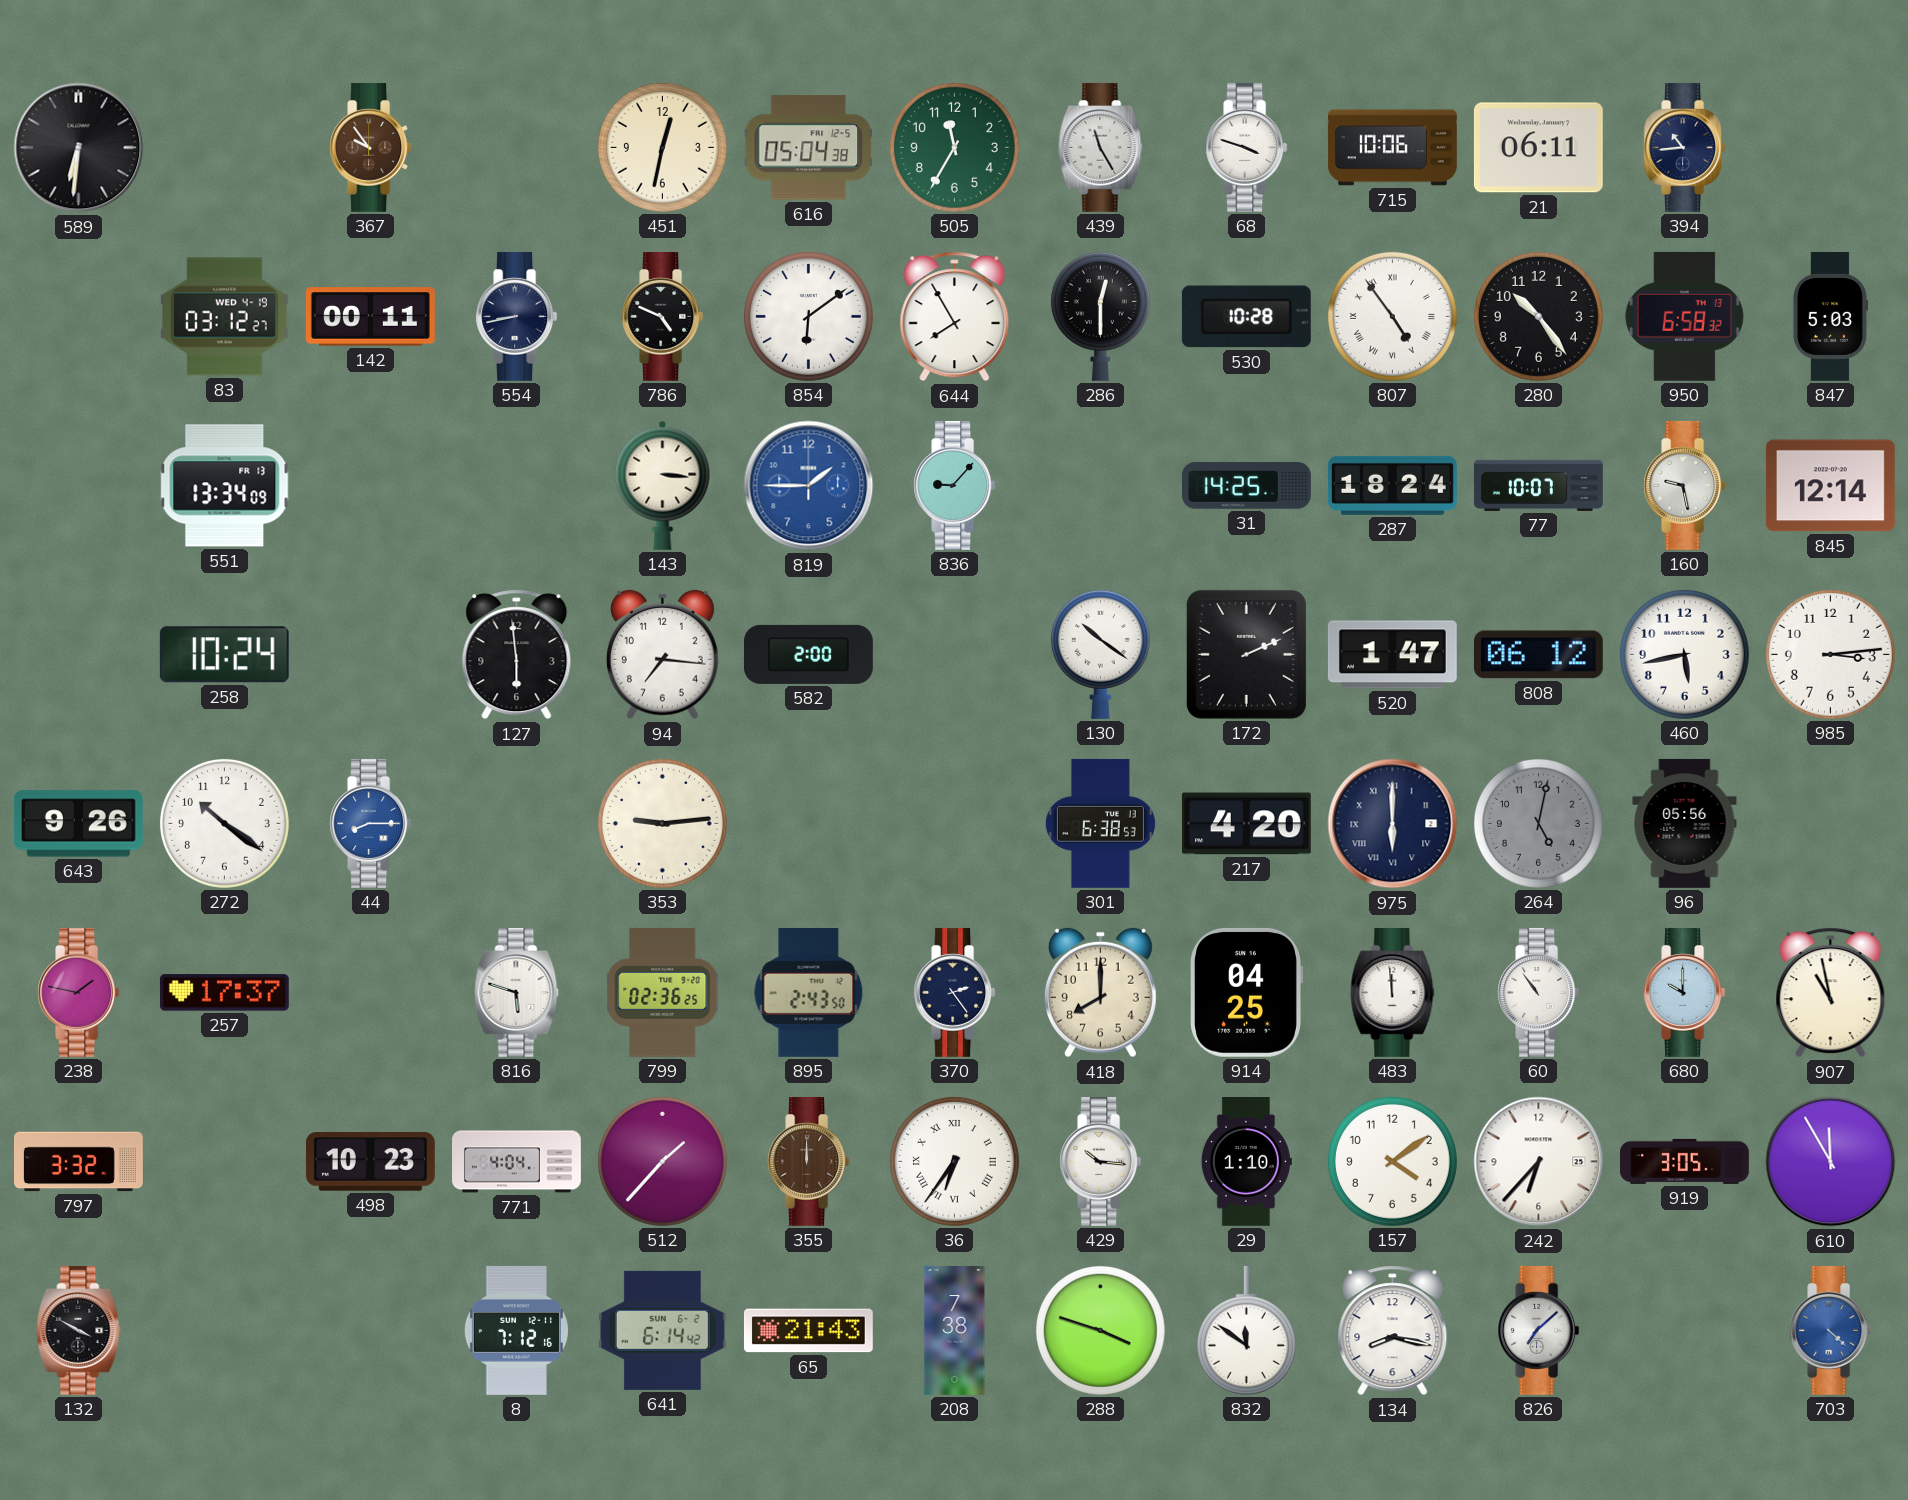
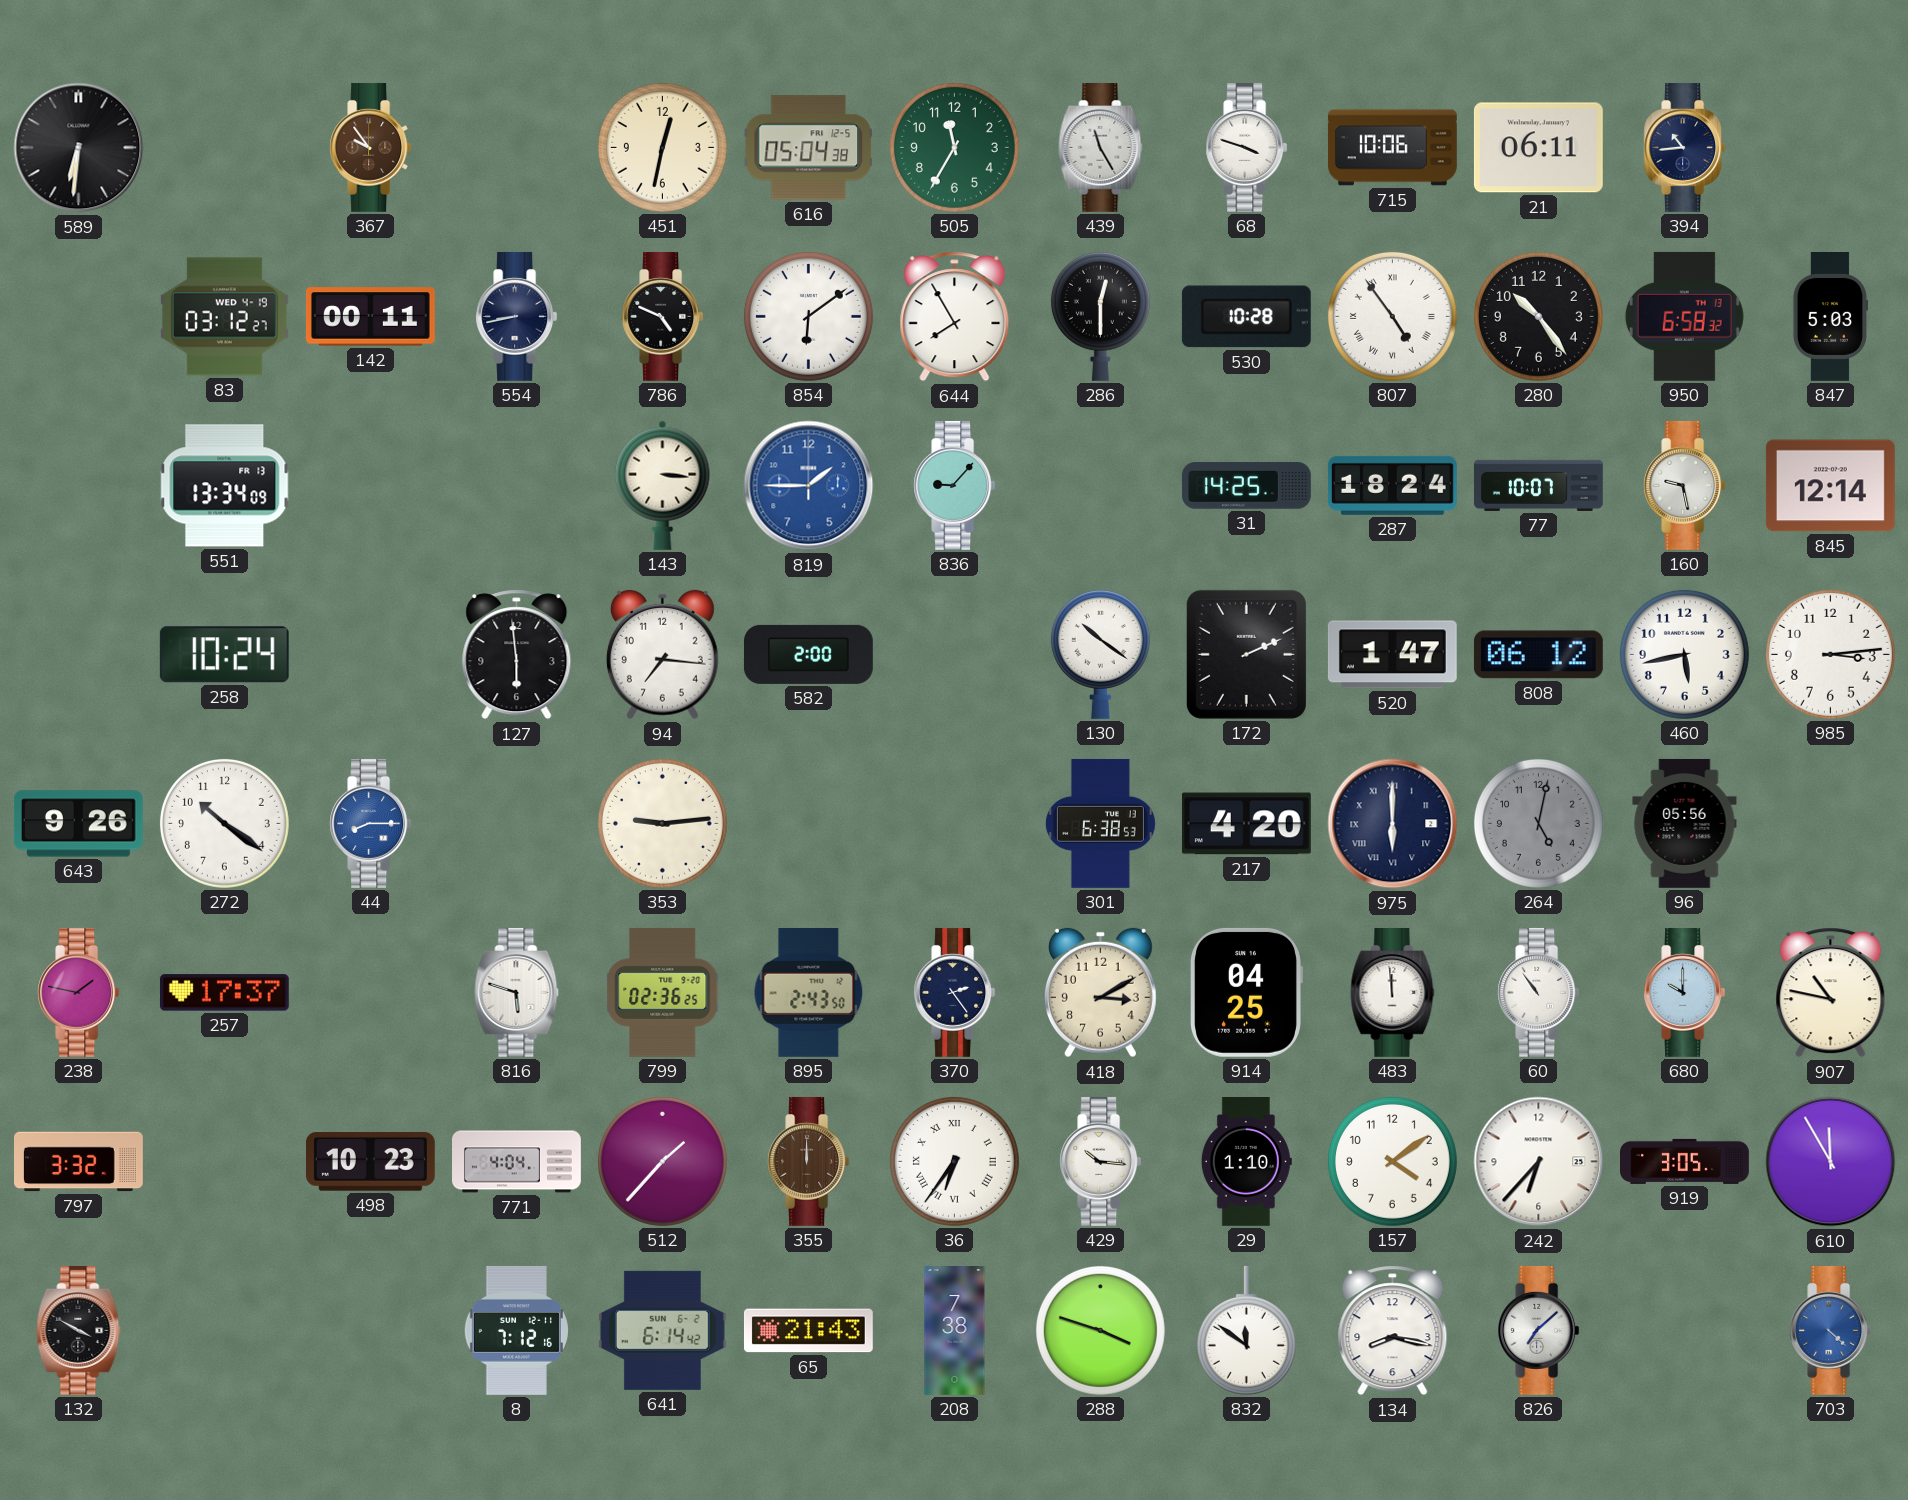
418: 8:00 -> 3:10 (1100, 993)
907: 10:58 -> 10:47 (1831, 993)
